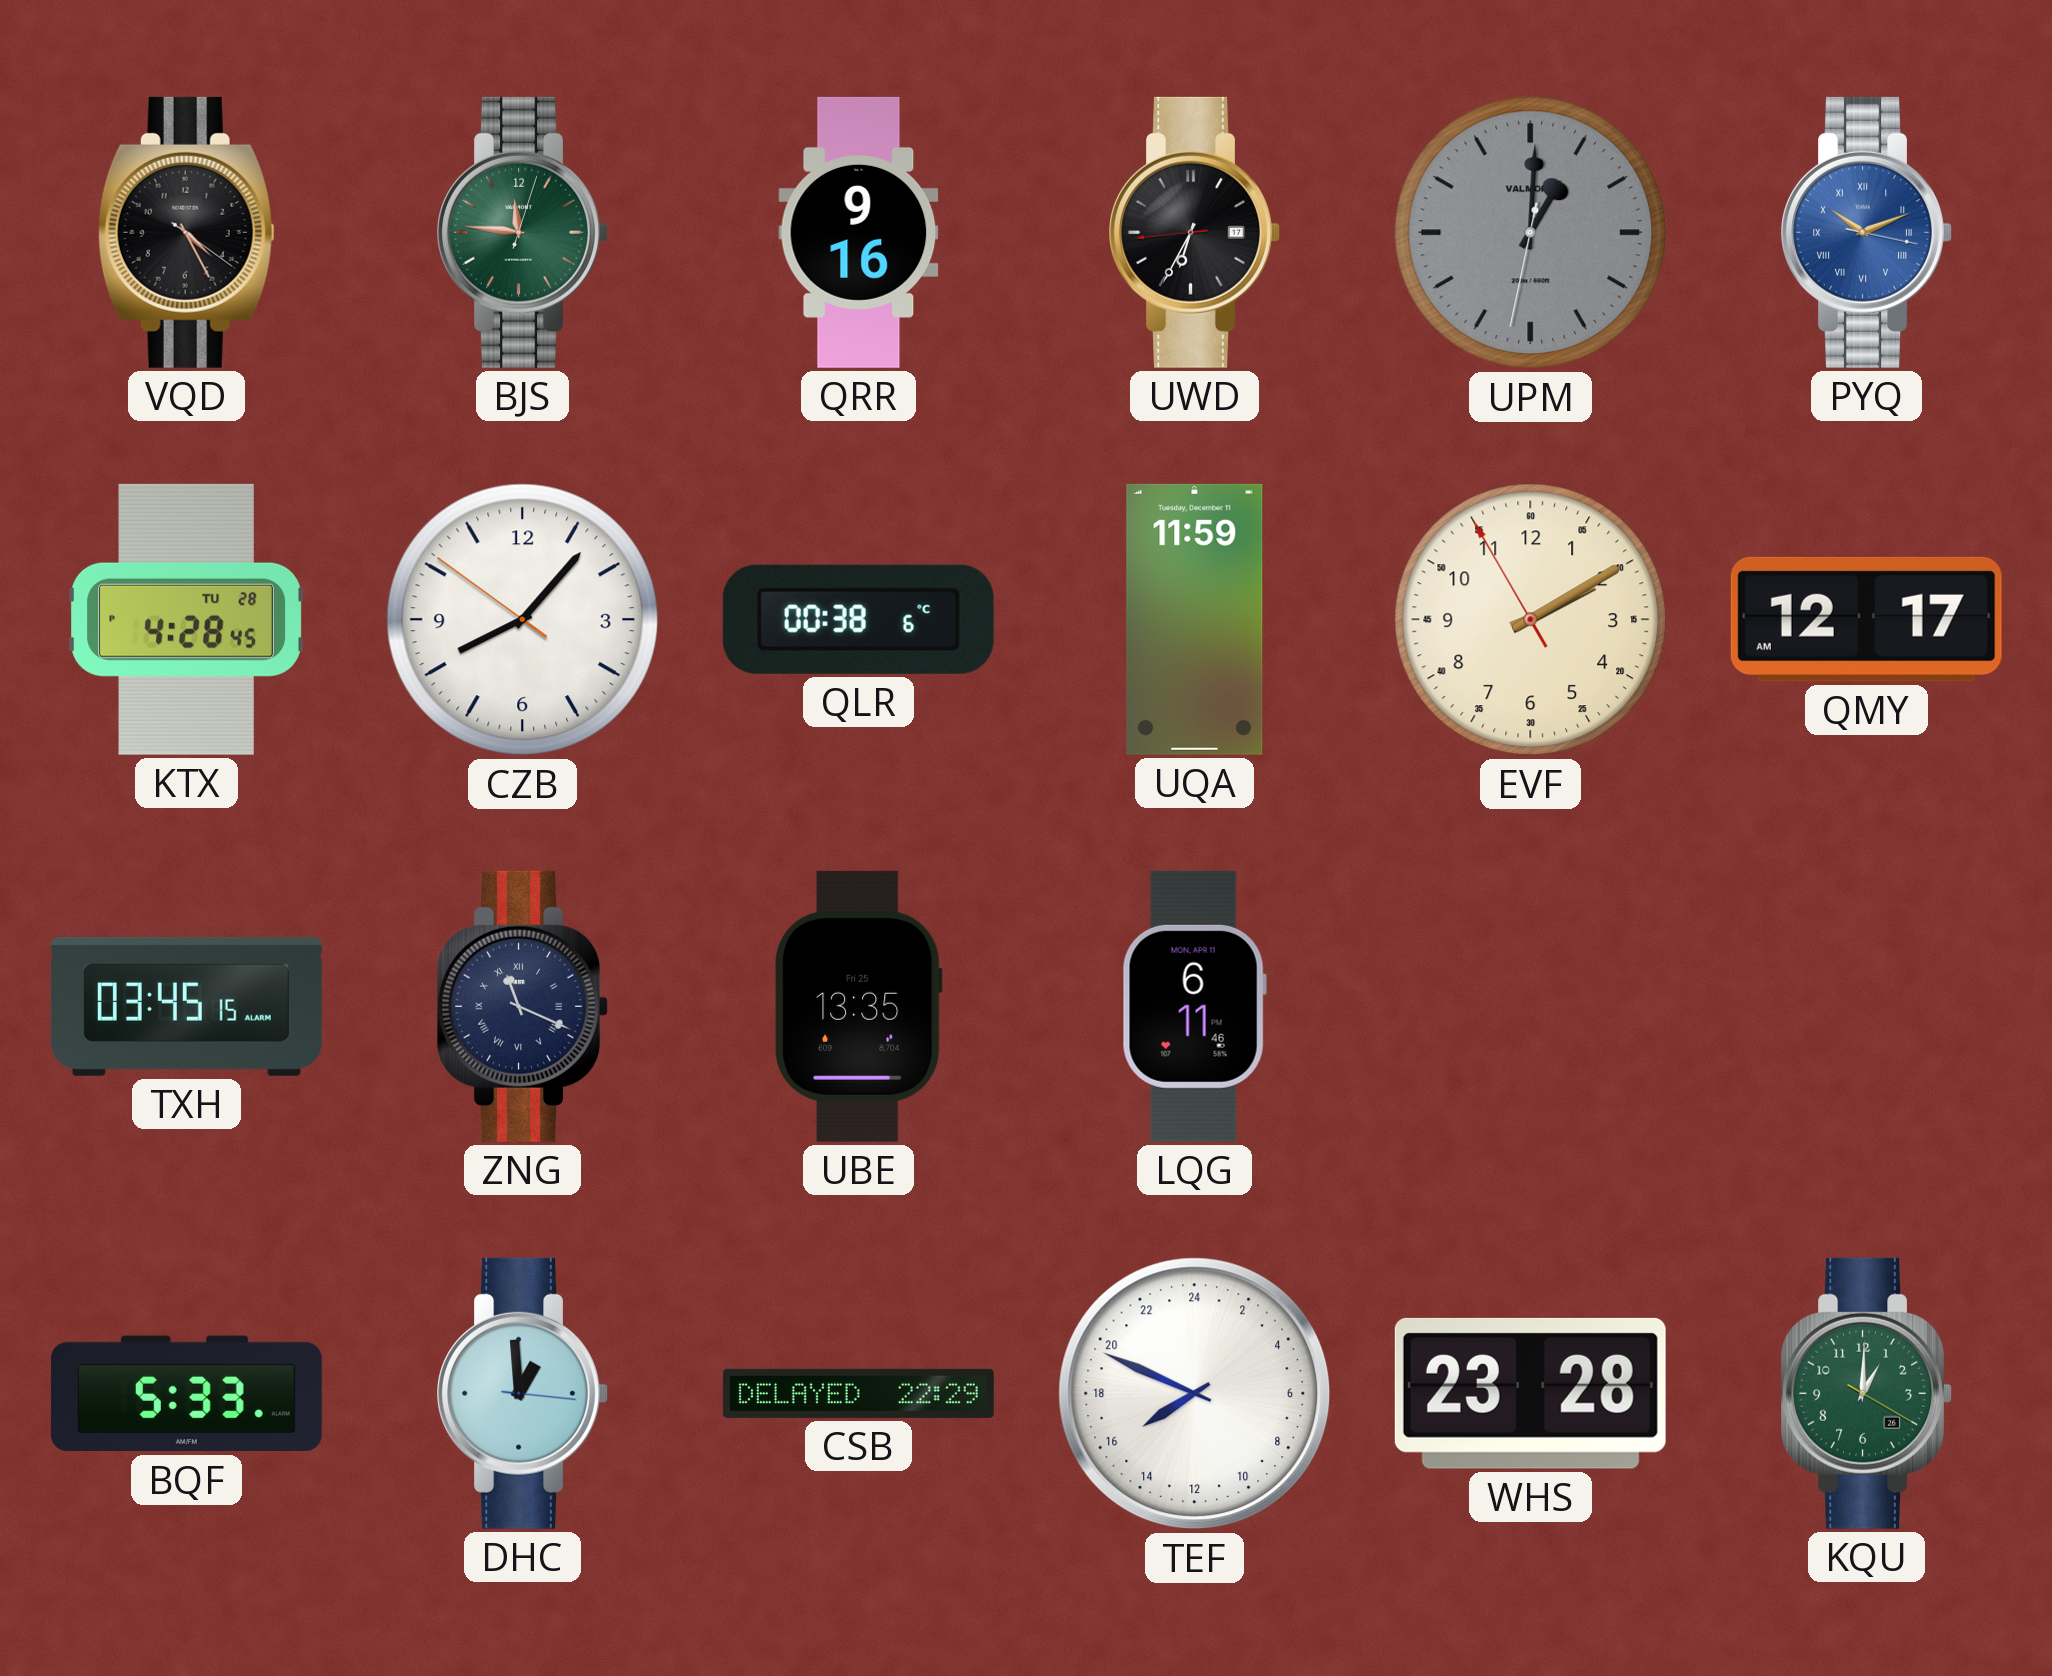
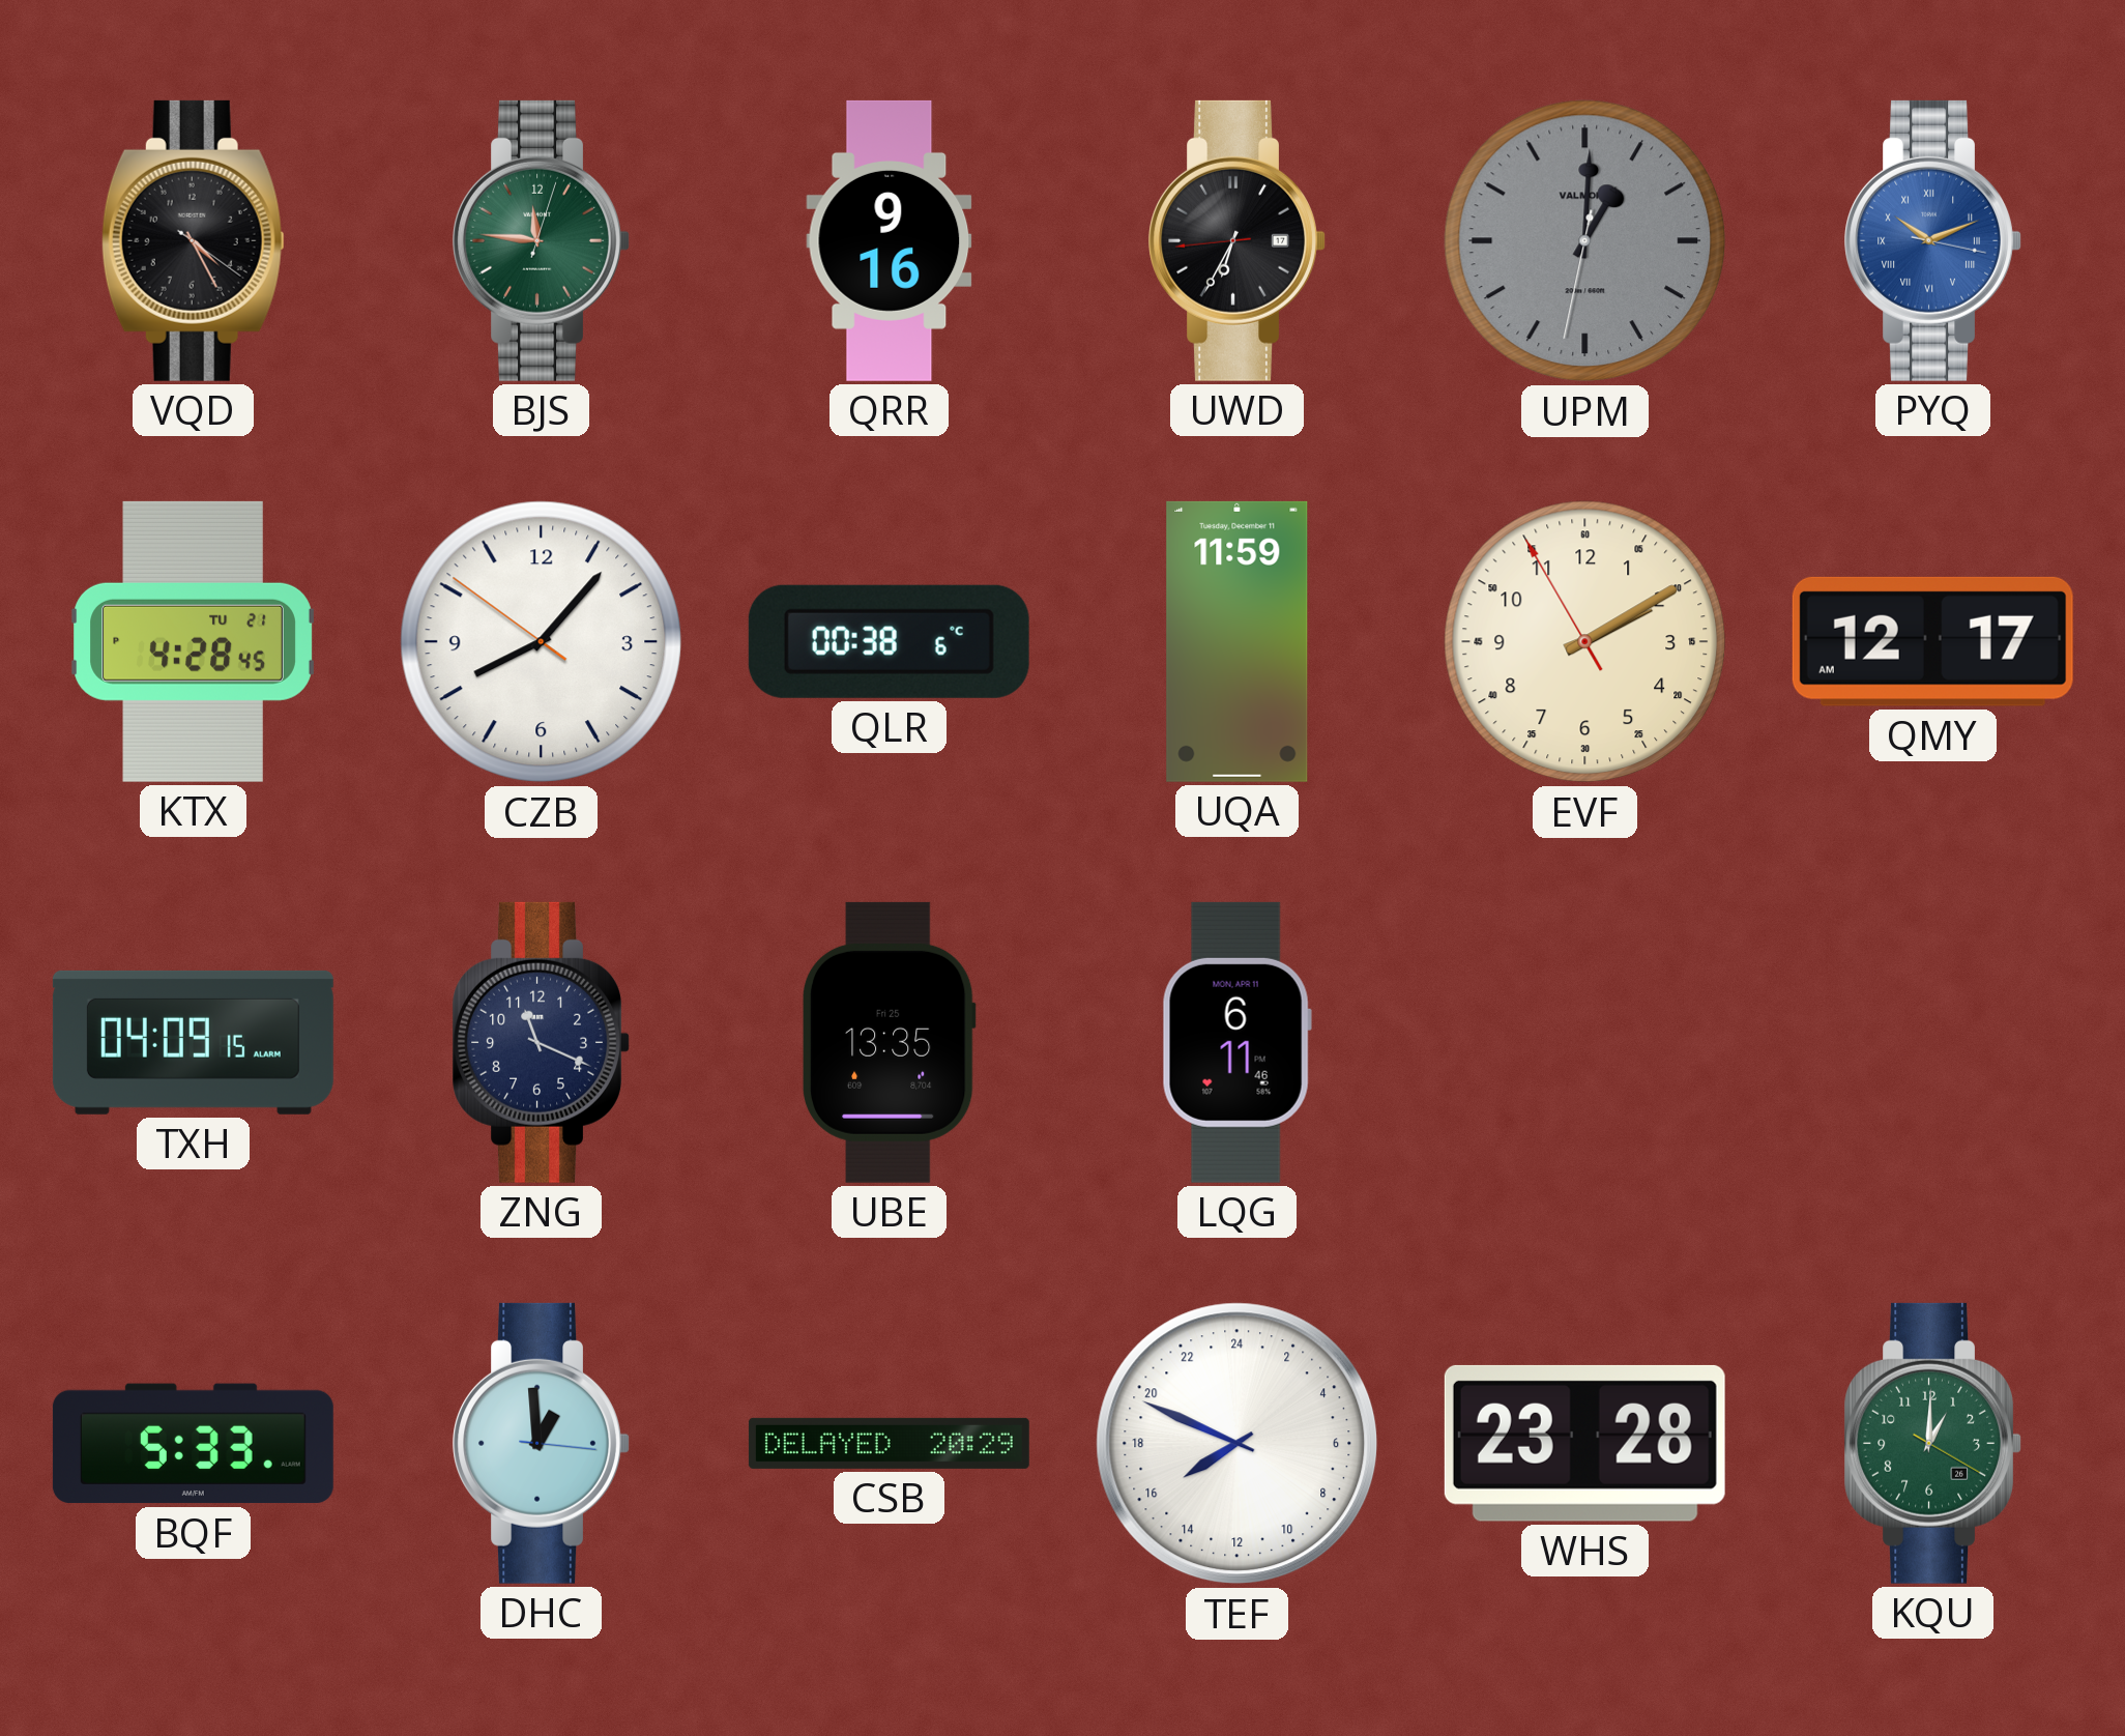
KTX date: TU 28 -> TU 21 (194, 641)
TXH: 03:45 -> 04:09 (193, 1042)
ZNG numerals: Roman -> Arabic (541, 1042)
CSB: 22:29 -> 20:29 (889, 1443)
